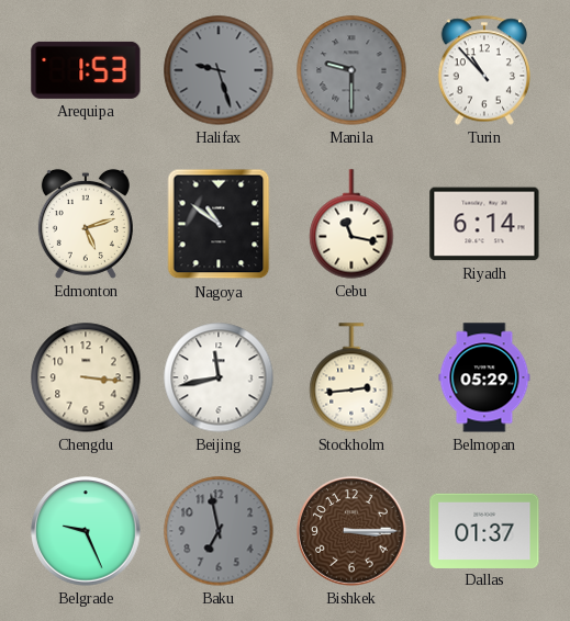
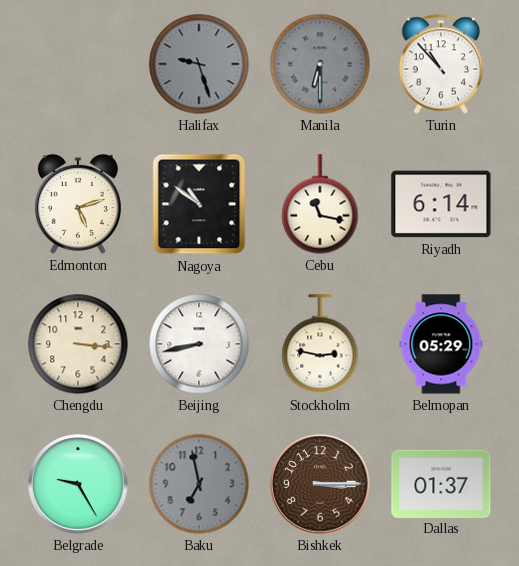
Arequipa: 1:53 -> none (86, 70)
Manila: 9:30 -> 6:30 (320, 64)
Beijing: 11:43 -> 8:43 (199, 344)
Stockholm: 2:44 -> 2:47 (320, 344)
Belgrade: 9:26 -> 9:25 (78, 484)
